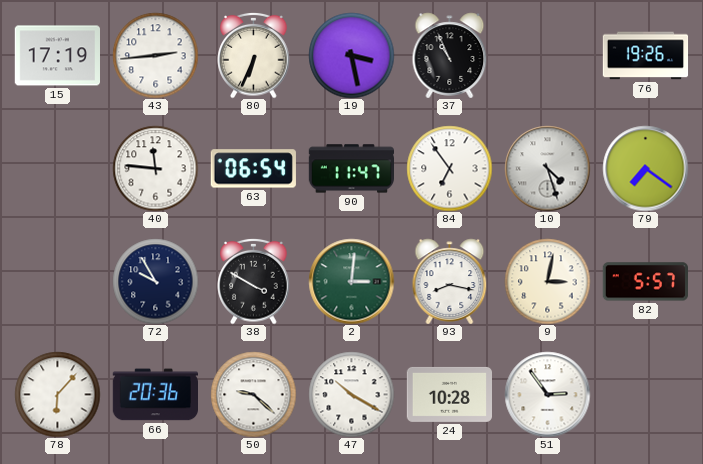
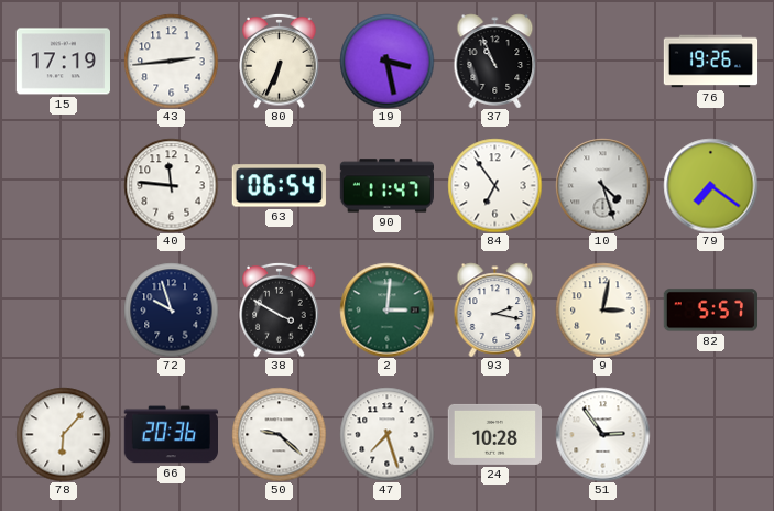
72: 9:55 -> 9:57 (171, 309)
93: 8:17 -> 2:17 (495, 309)
47: 10:20 -> 7:27 (386, 434)
